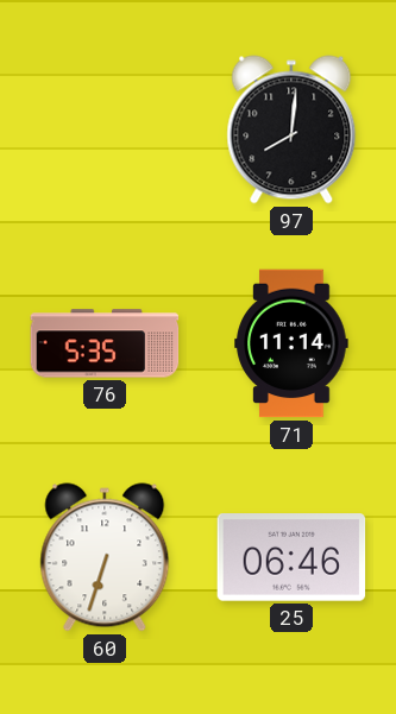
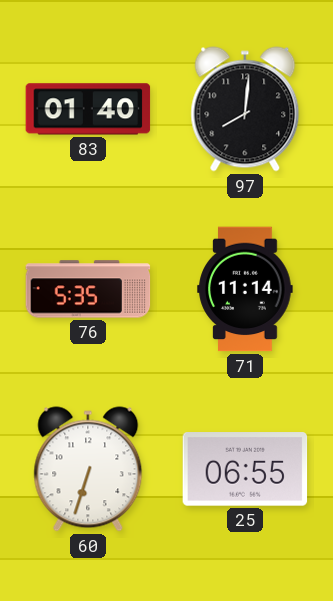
83: none -> 01:40 (88, 109)
25: 06:46 -> 06:55 (245, 469)
